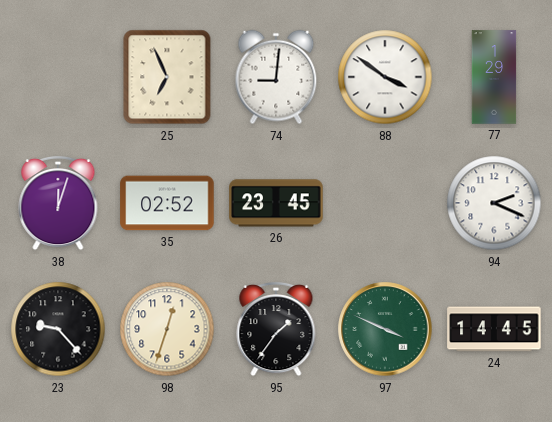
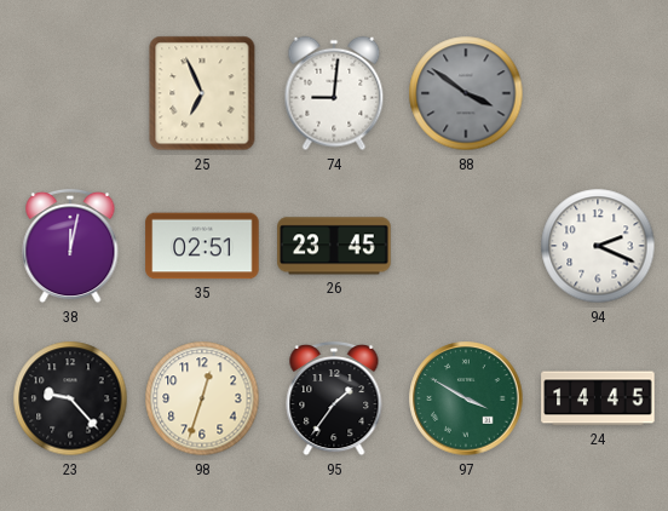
88 dial: white -> grey (466, 93)
77: 1:29 -> none (494, 77)
38: 12:03 -> 12:02 (70, 246)
35: 02:52 -> 02:51 (202, 246)
97: 3:49 -> 3:50 (466, 398)
